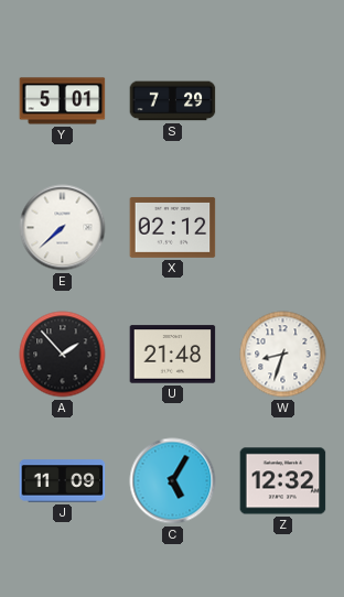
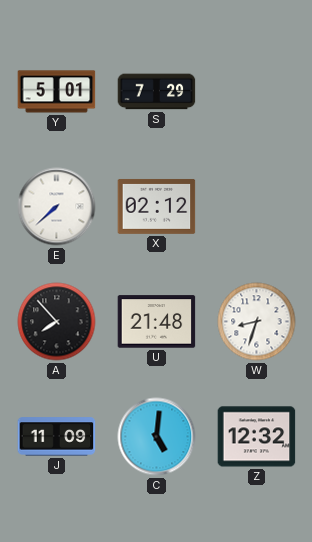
A: 1:53 -> 7:53 (57, 322)
C: 5:05 -> 5:01 (157, 437)
